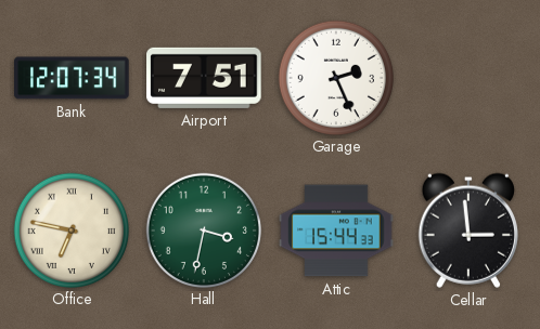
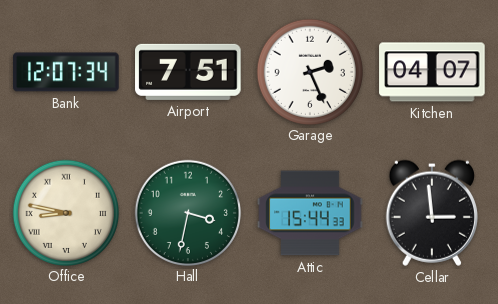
Kitchen: none -> 04:07 (432, 72)
Office: 6:47 -> 8:47 (65, 212)
